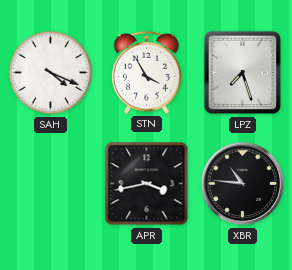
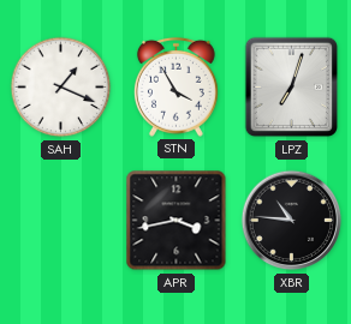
SAH: 4:19 -> 1:19 (61, 88)
LPZ: 7:27 -> 7:03 (291, 88)
